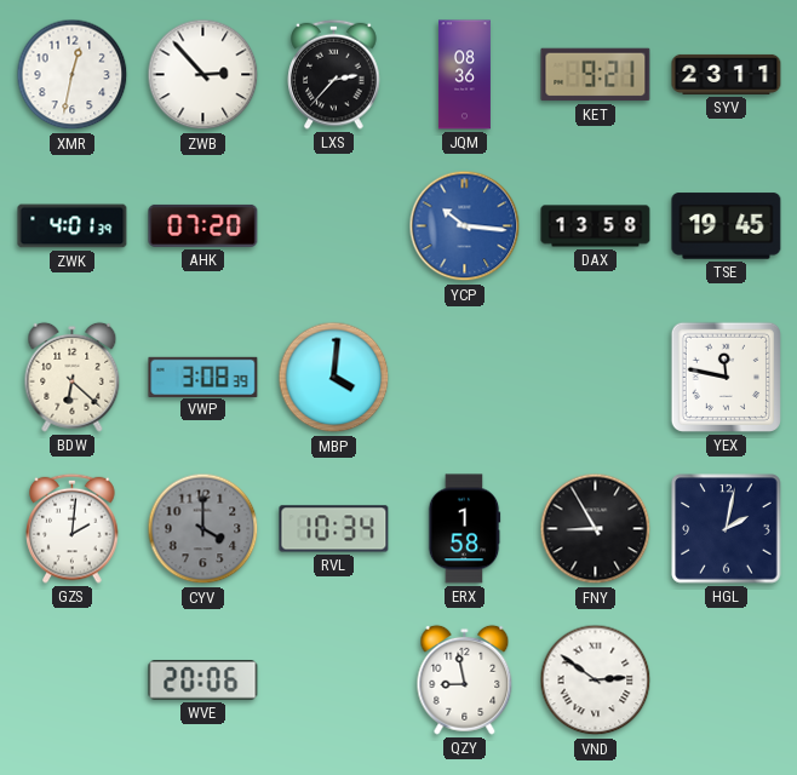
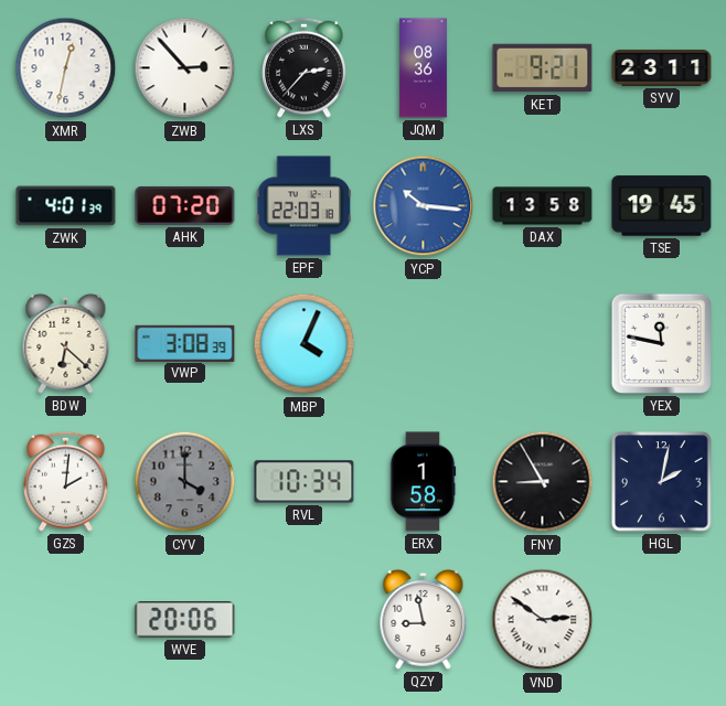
EPF: none -> 22:03 (303, 206)
MBP: 4:01 -> 4:04 (305, 344)
